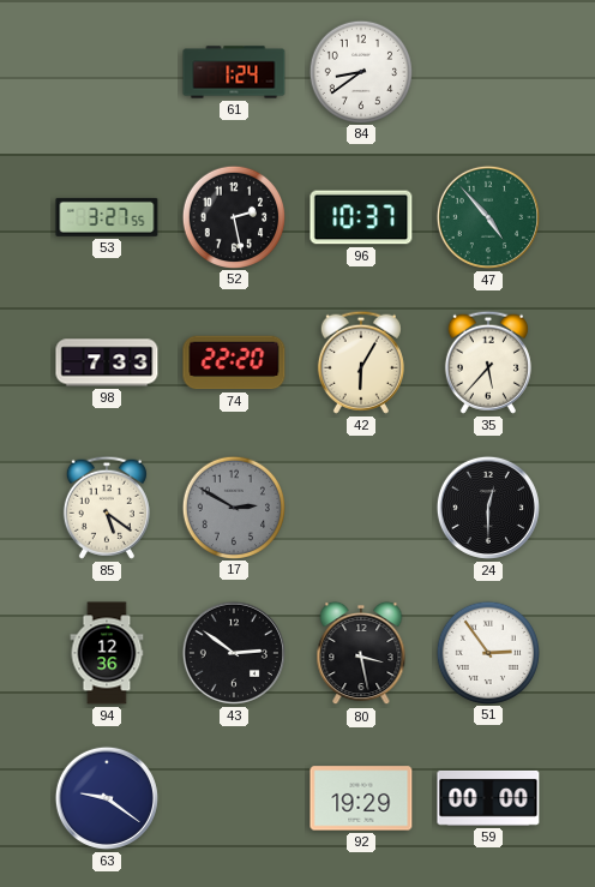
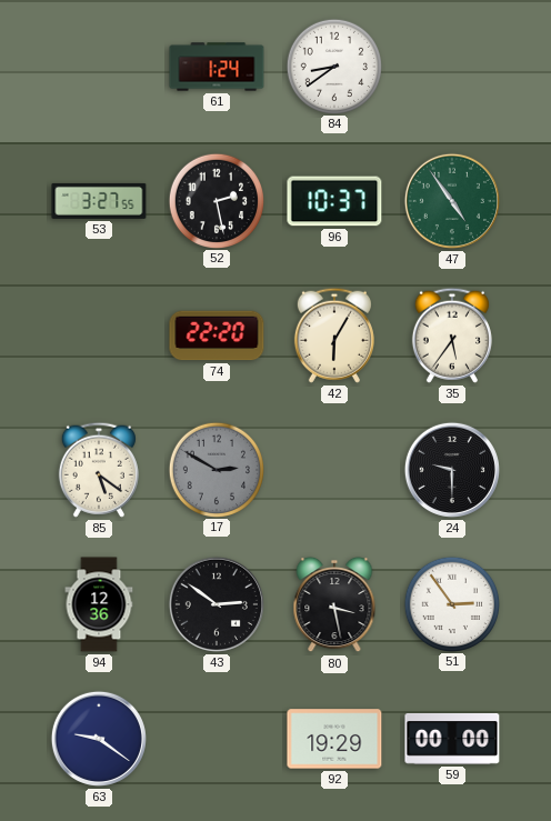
47: 4:53 -> 4:54 (452, 201)
98: 7:33 -> none (107, 362)
35: 5:37 -> 5:36 (452, 336)
24: 12:30 -> 9:30 (452, 470)
